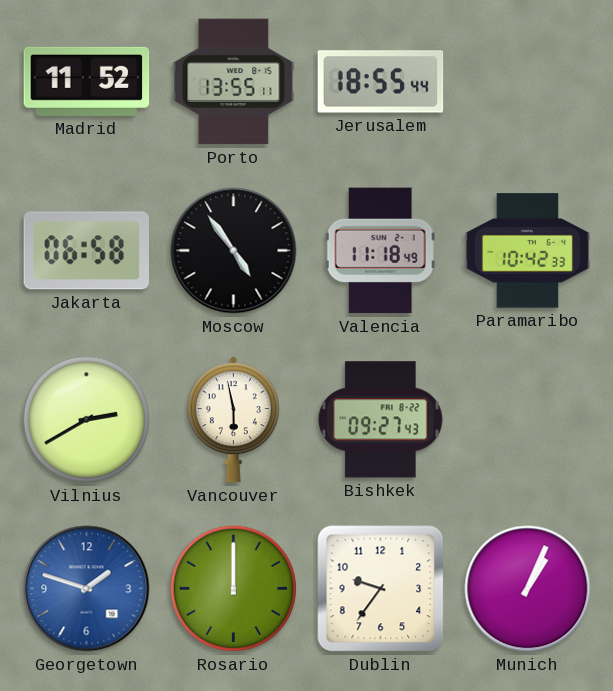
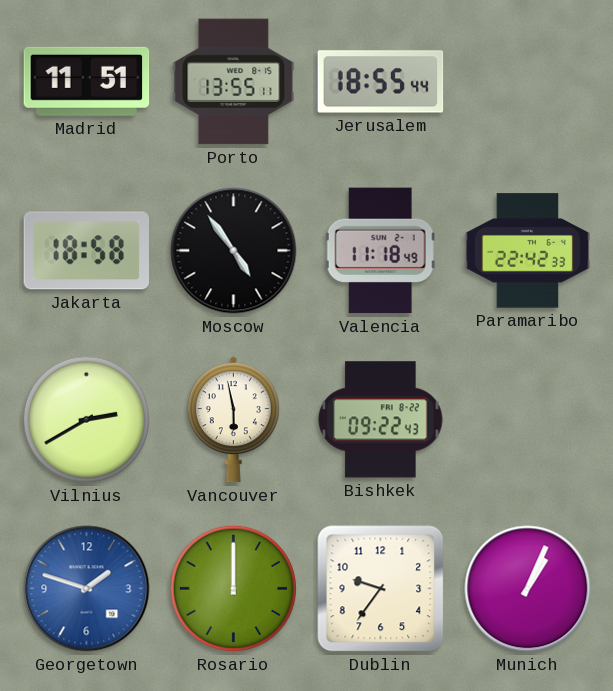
Madrid: 11:52 -> 11:51 (87, 81)
Jakarta: 06:58 -> 18:58 (86, 251)
Paramaribo: 10:42 -> 22:42 (528, 251)
Bishkek: 09:27 -> 09:22 (381, 420)
